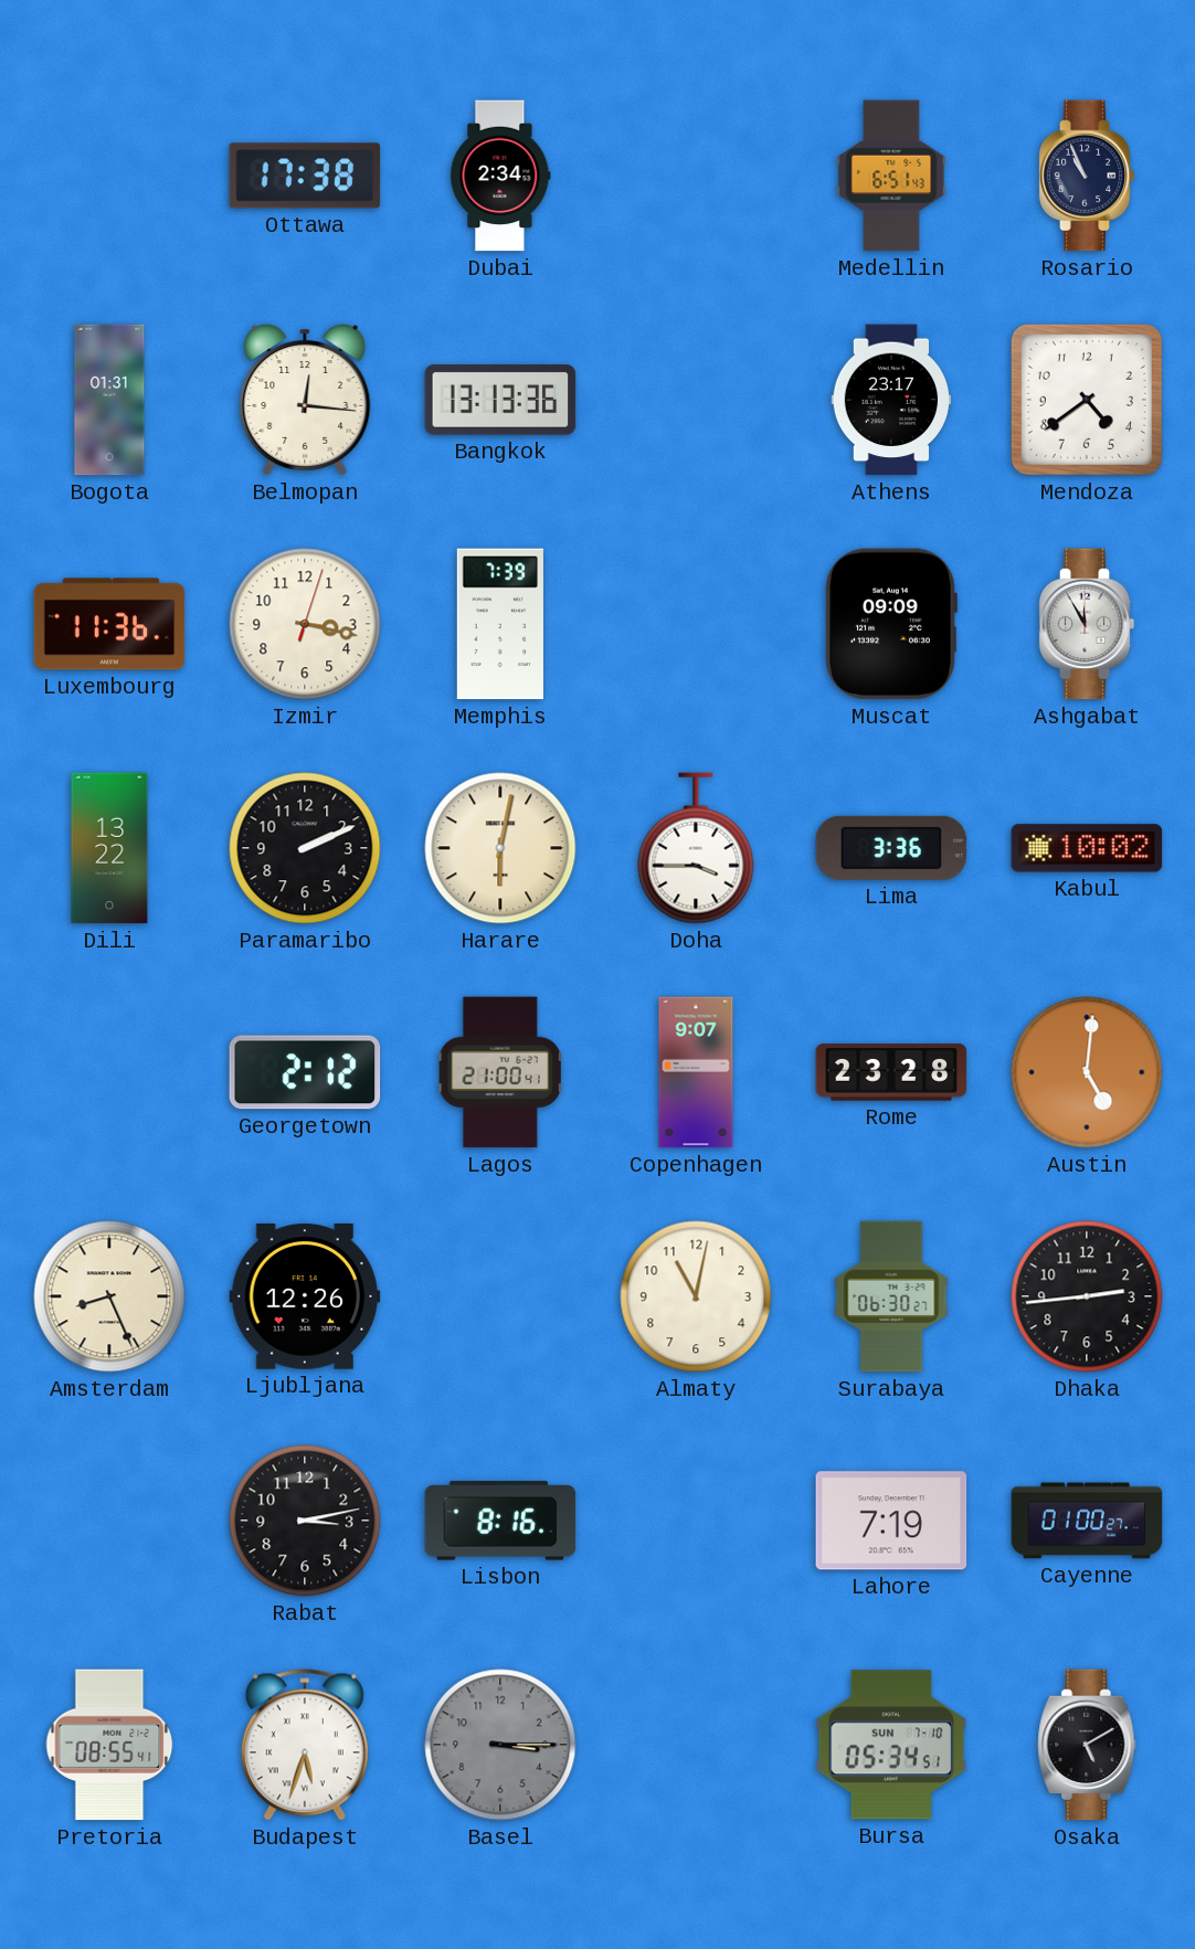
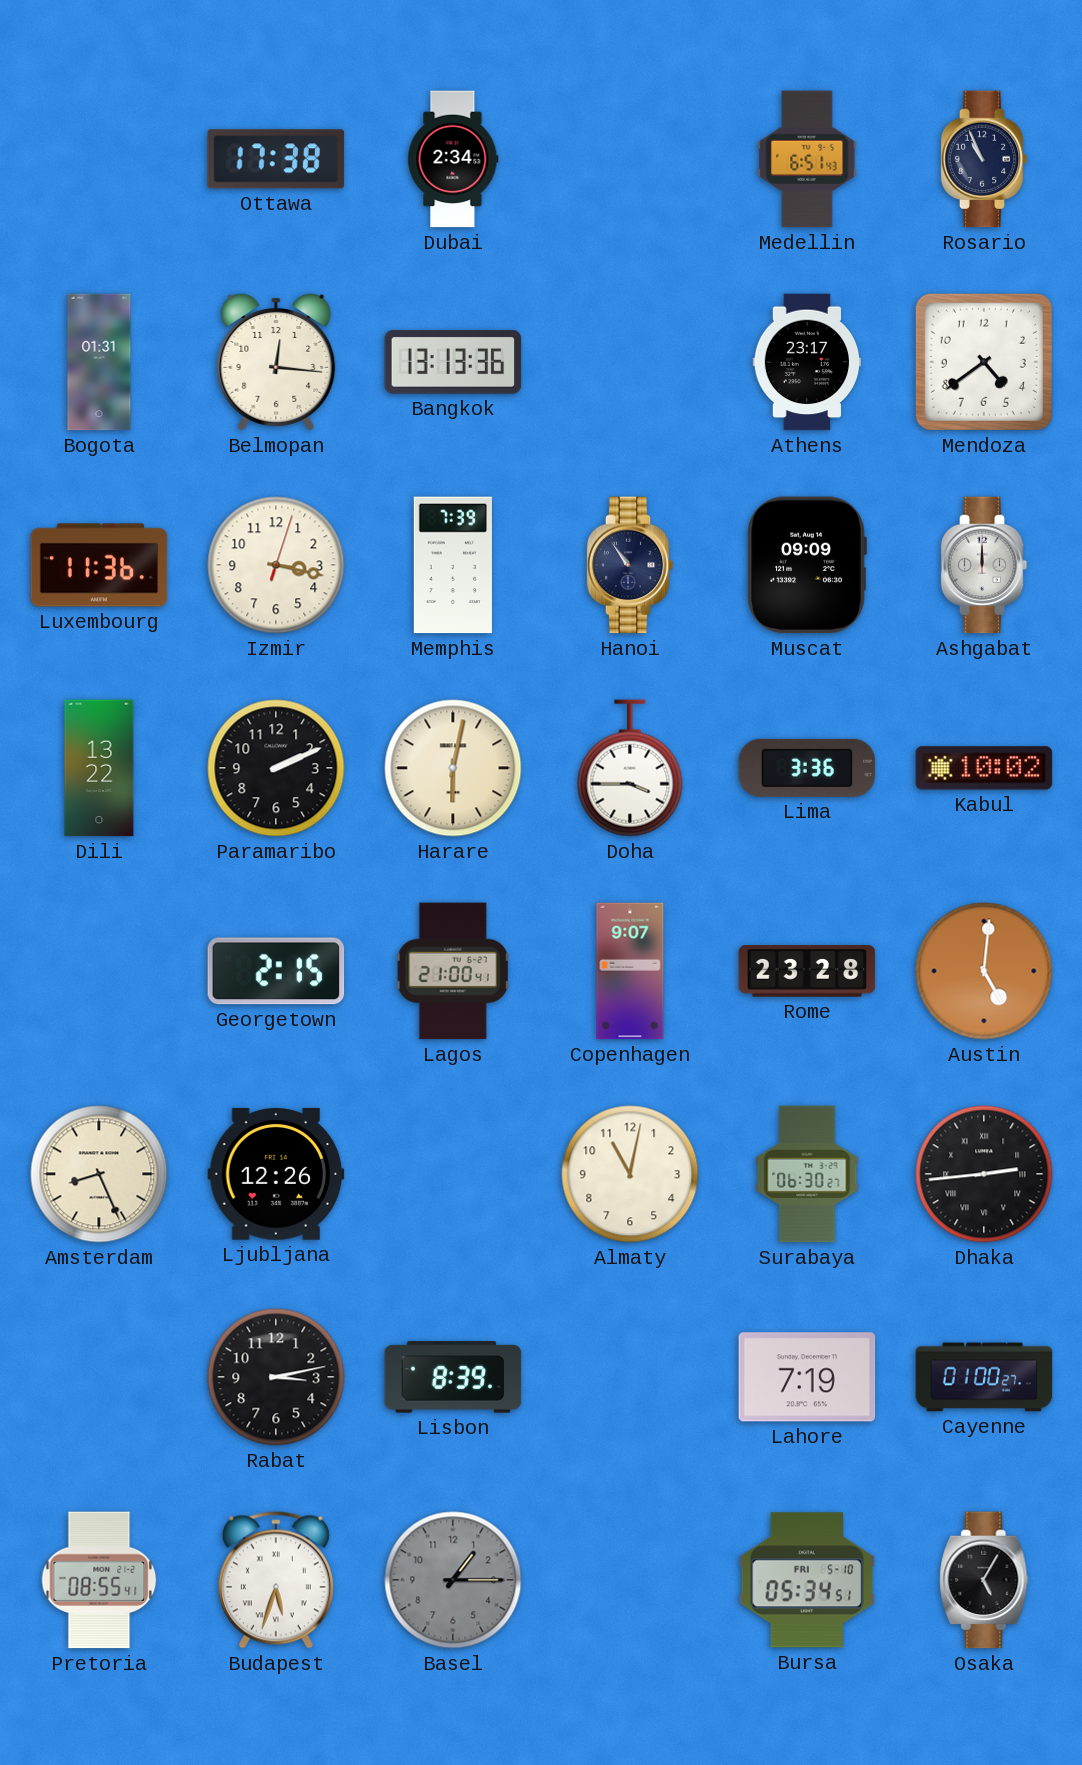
Hanoi: none -> 10:54 (630, 565)
Ashgabat: 11:55 -> 12:00 (984, 565)
Georgetown: 2:12 -> 2:15 (276, 971)
Dhaka numerals: Arabic -> Roman (984, 1174)
Lisbon: 8:16 -> 8:39 (453, 1377)
Basel: 3:15 -> 1:15 (453, 1580)
Bursa date: SUN 7-10 -> FRI 5-10 (807, 1580)
Osaka: 5:10 -> 5:05 (984, 1580)
